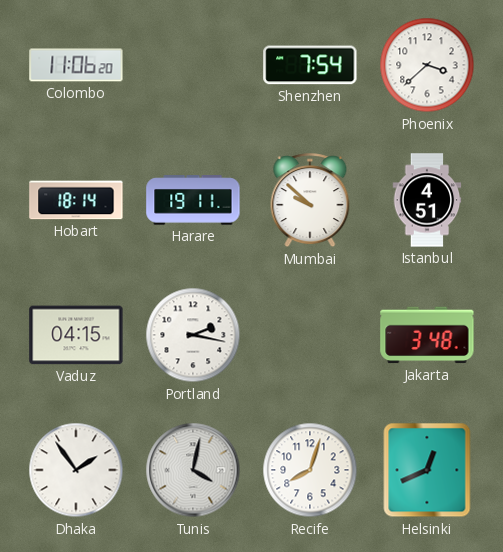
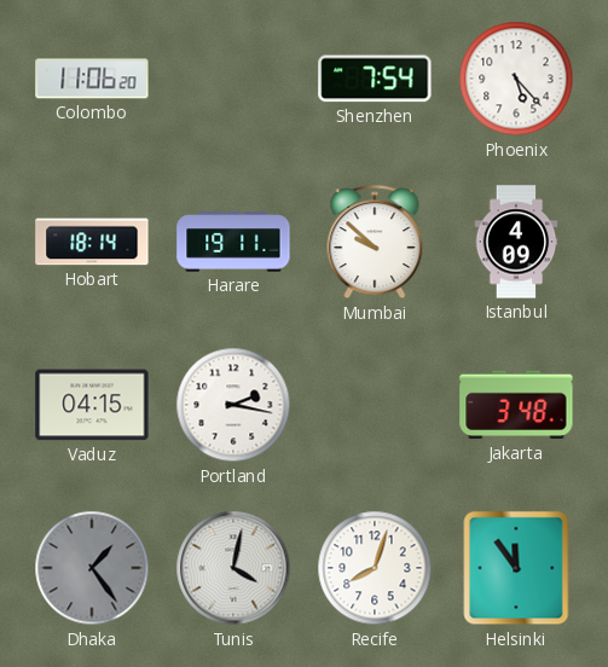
Phoenix: 3:38 -> 5:23 (516, 79)
Istanbul: 4:51 -> 4:09 (516, 242)
Dhaka: 1:54 -> 1:24 (92, 568)
Dhaka dial: white -> grey (92, 568)
Helsinki: 12:41 -> 11:54 (516, 568)
